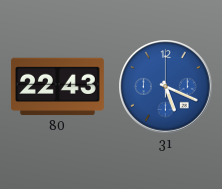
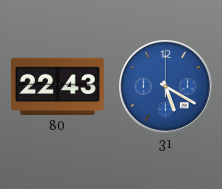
31: 5:19 -> 5:20 (166, 87)
